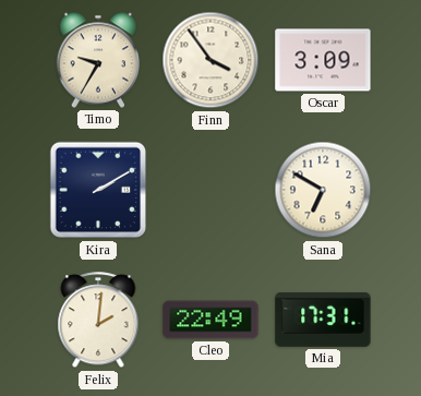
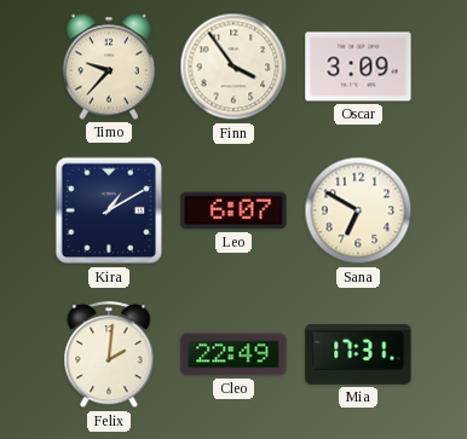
Timo: 9:35 -> 9:37 (109, 67)
Kira: 2:10 -> 1:10 (109, 210)
Leo: none -> 6:07 (234, 210)
